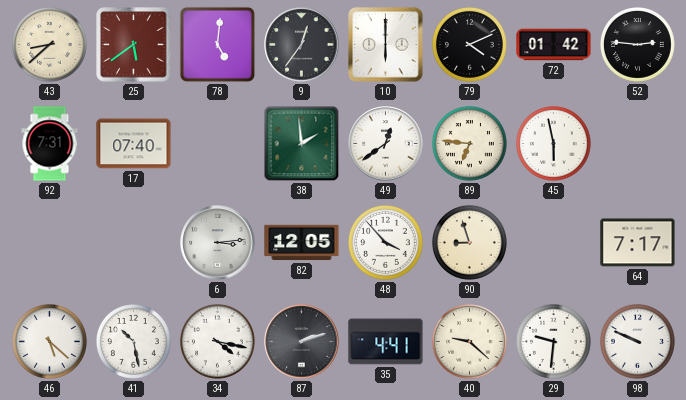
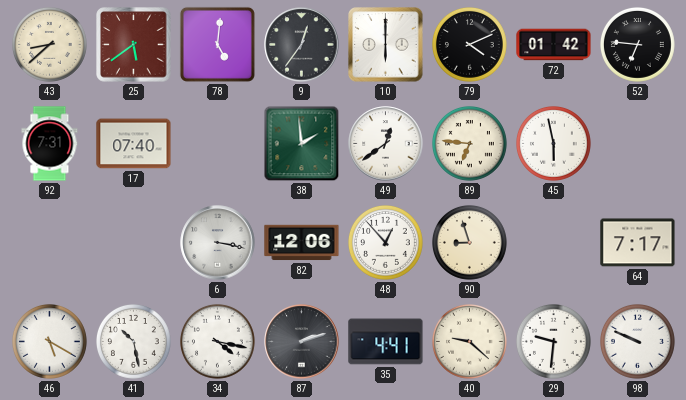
52: 2:46 -> 6:46 (638, 45)
6: 3:14 -> 3:17 (218, 243)
82: 12:05 -> 12:06 (302, 243)
48: 3:53 -> 12:53 (386, 243)
46: 5:22 -> 5:20 (50, 342)
